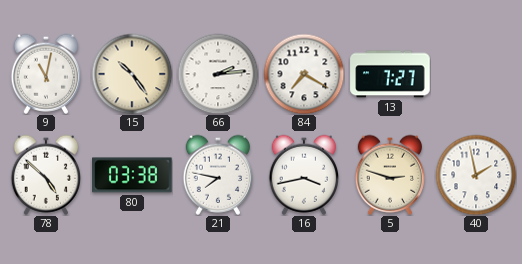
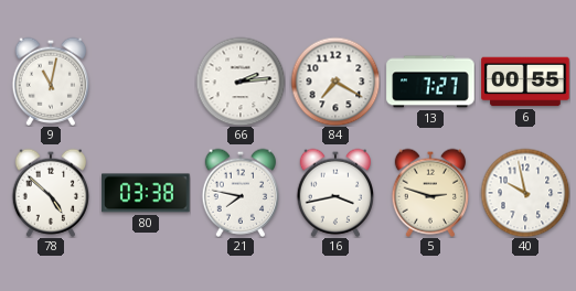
15: 10:24 -> none (132, 74)
6: none -> 00:55 (525, 82)
40: 1:58 -> 9:58 (525, 193)
